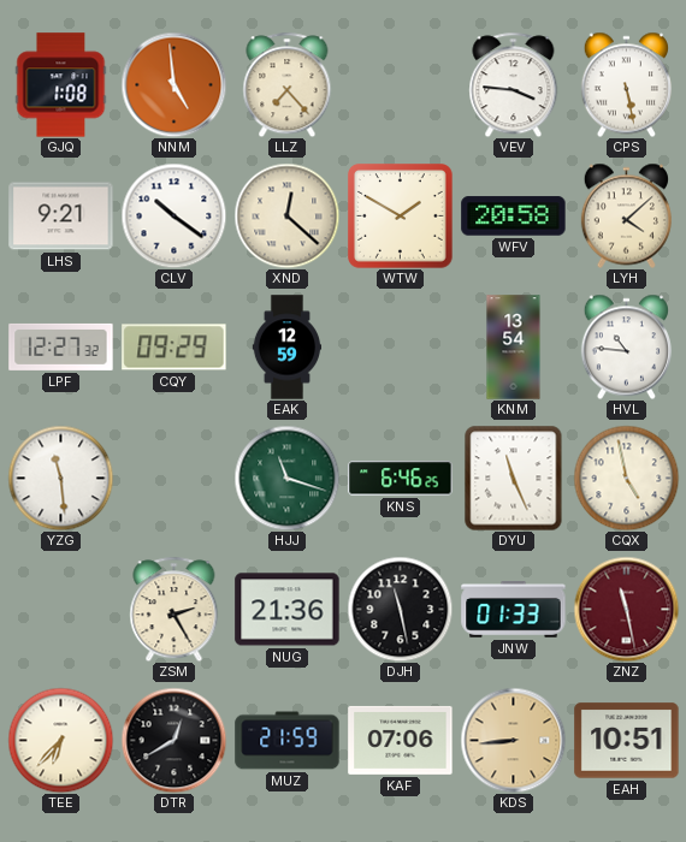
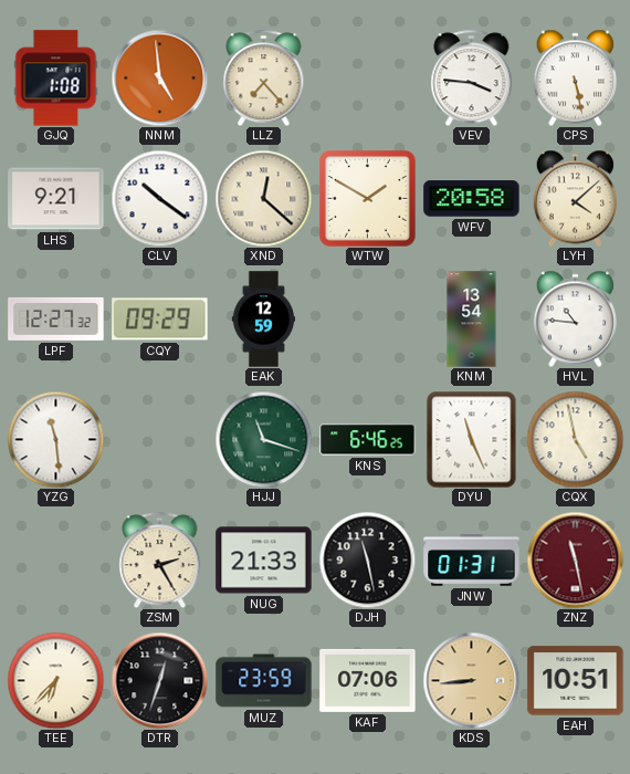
NUG: 21:36 -> 21:33 (264, 561)
JNW: 01:33 -> 01:31 (472, 561)
DTR: 12:40 -> 12:33 (159, 680)
MUZ: 21:59 -> 23:59 (264, 681)
